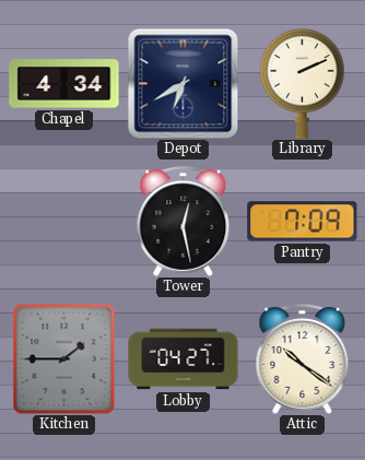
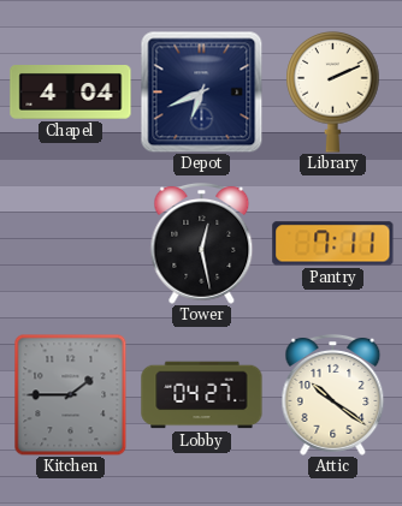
Chapel: 4:34 -> 4:04 (71, 93)
Depot: 6:40 -> 6:41 (201, 91)
Pantry: 7:09 -> 7:11 (333, 244)
